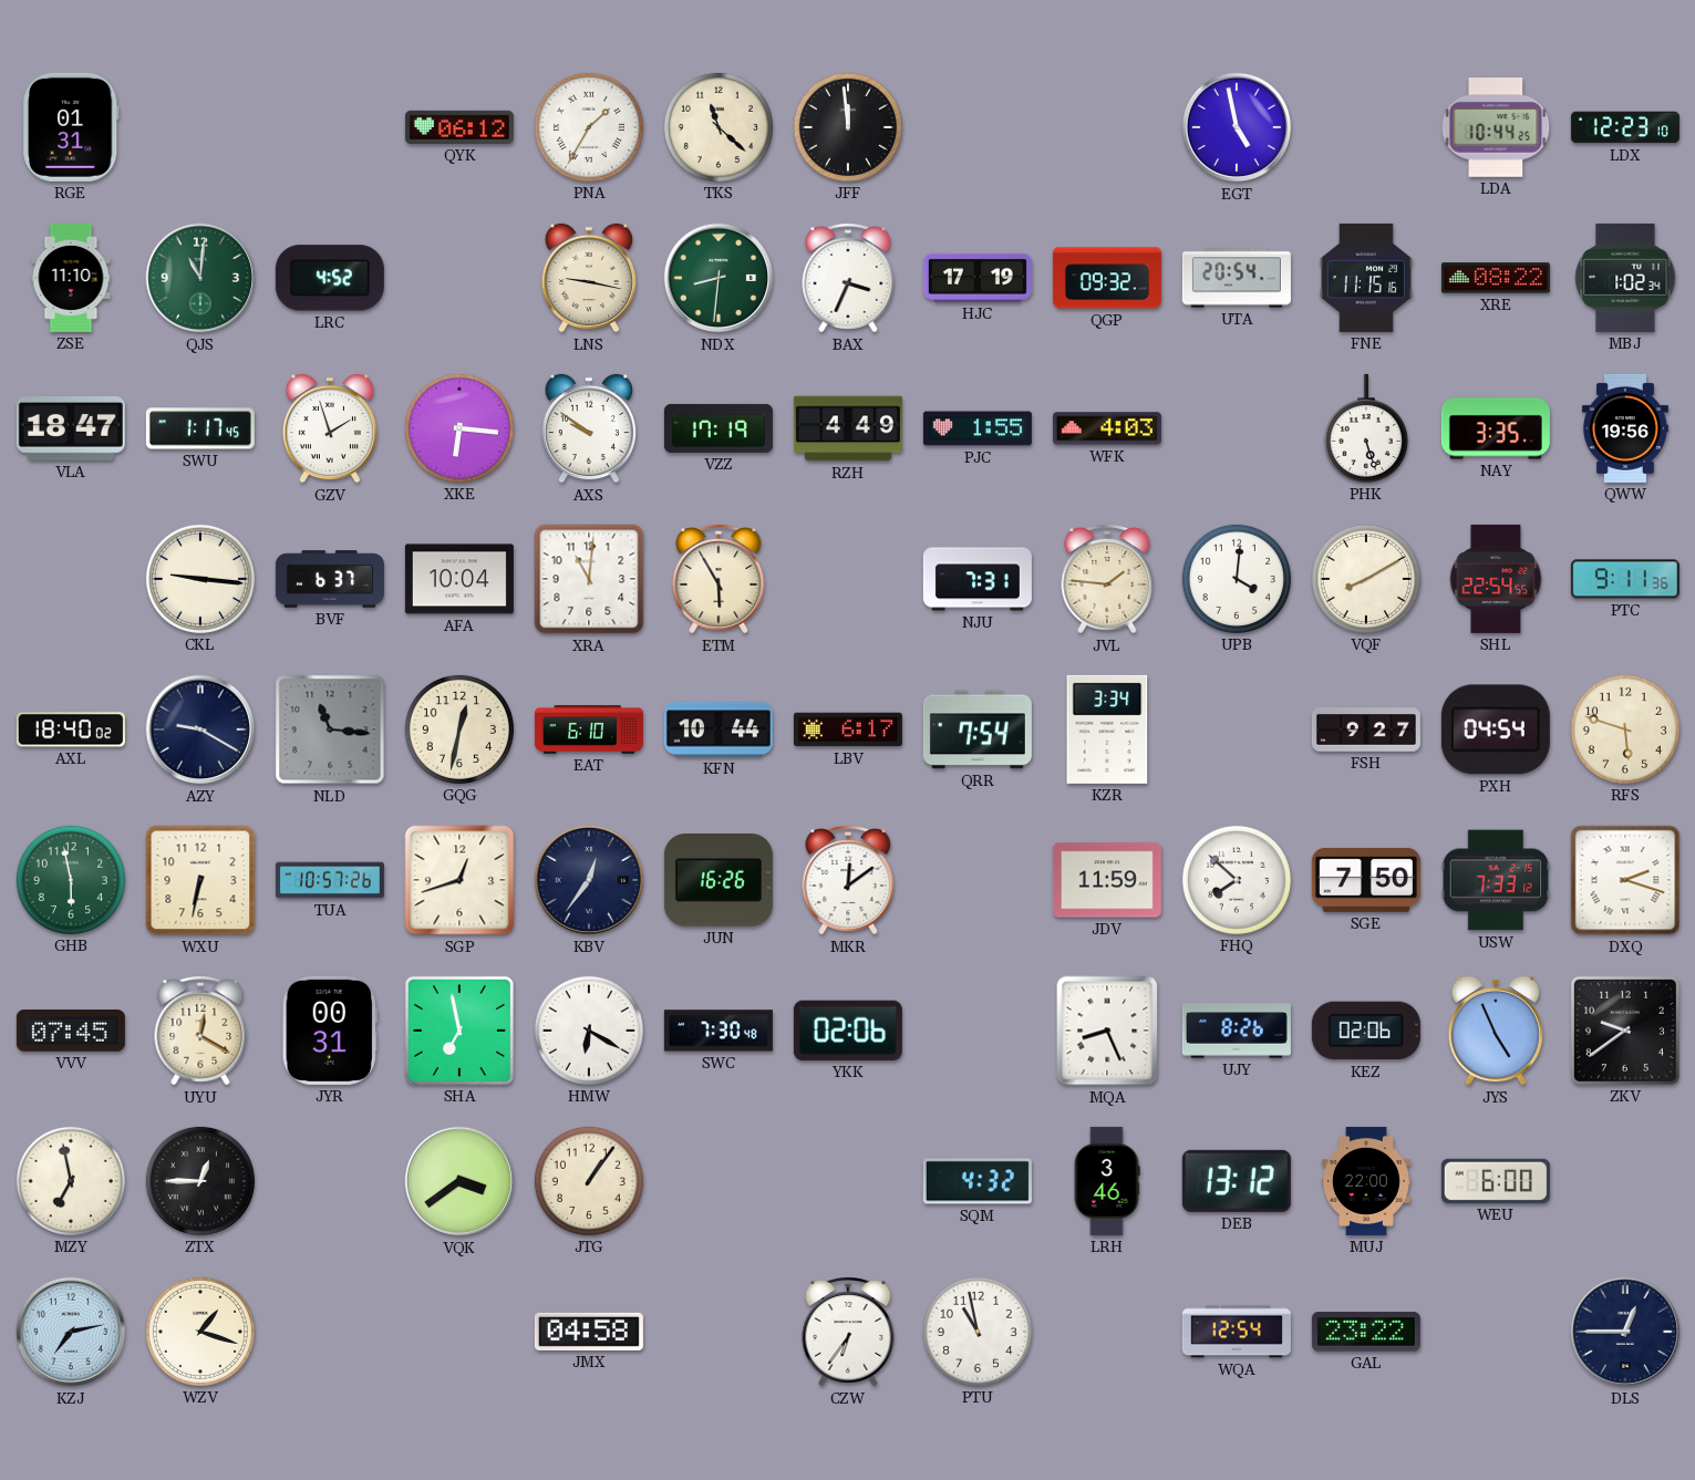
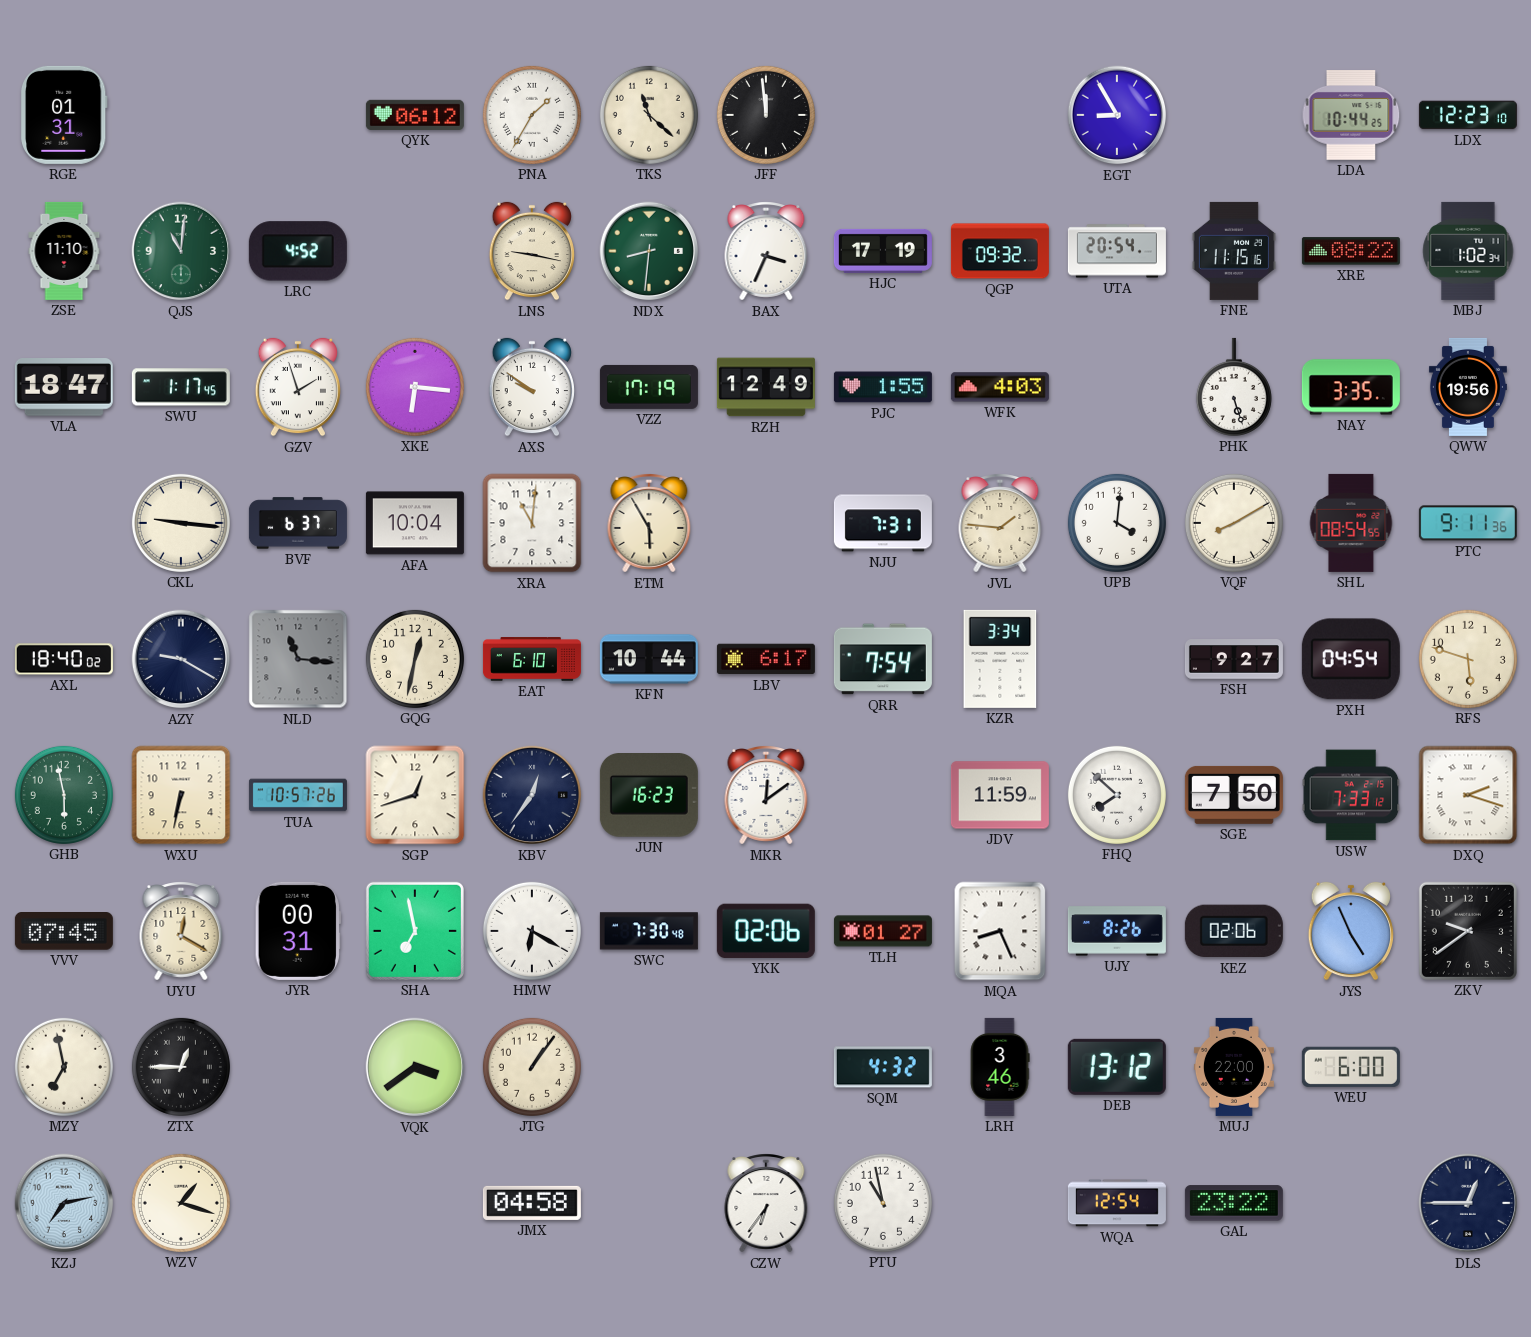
EGT: 4:58 -> 8:55 (1117, 115)
RZH: 4:49 -> 12:49 (766, 387)
SHL: 22:54 -> 08:54 (1351, 523)
JUN: 16:26 -> 16:23 (649, 796)
TLH: none -> 01:27 (883, 931)
